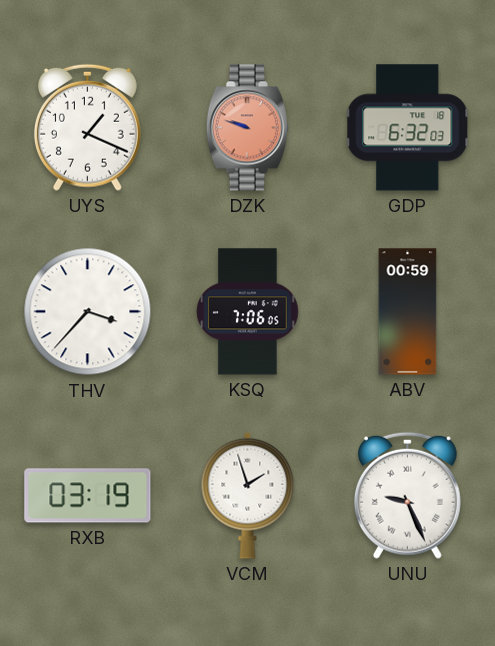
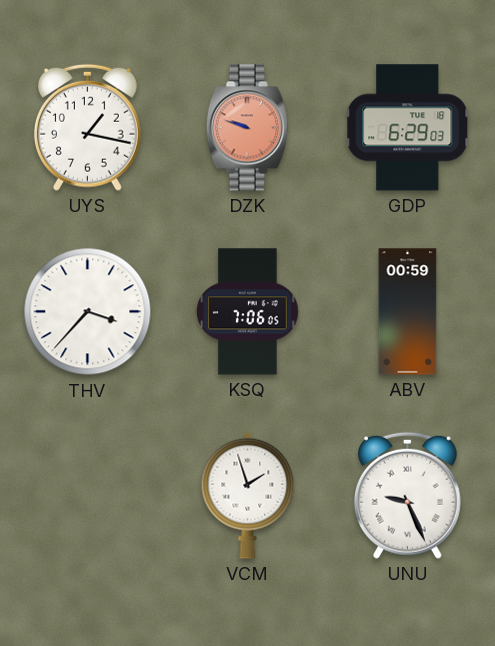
UYS: 1:19 -> 1:17 (87, 127)
GDP: 6:32 -> 6:29 (408, 128)
RXB: 03:19 -> none (88, 496)
